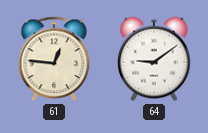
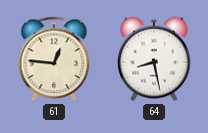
64: 9:09 -> 8:28 (155, 59)
